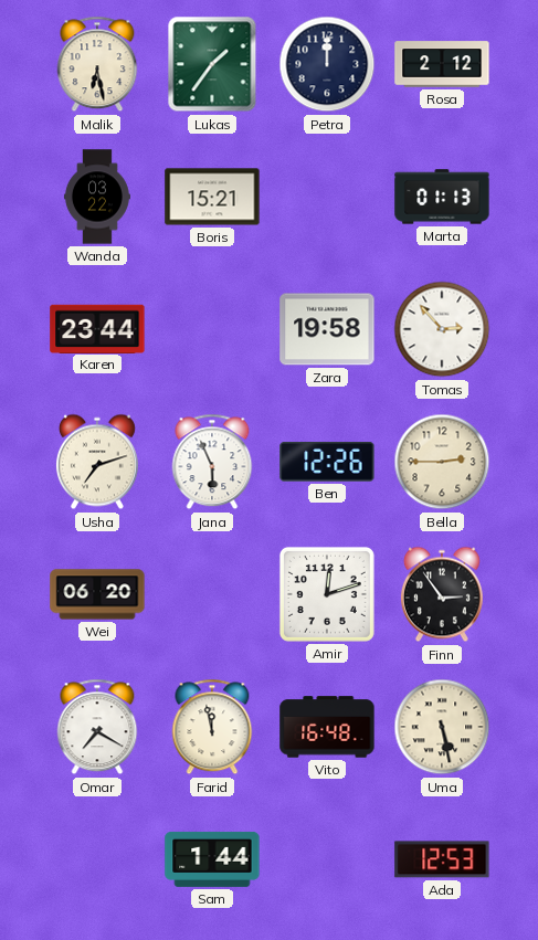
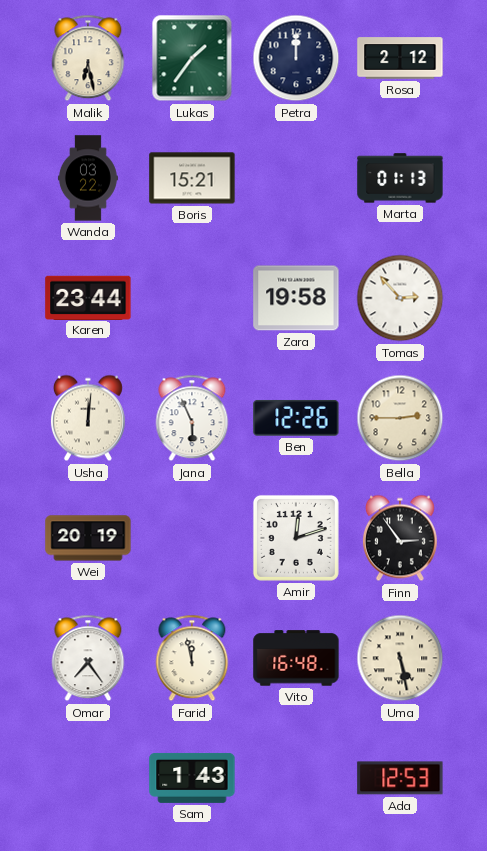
Usha: 7:12 -> 12:01 (88, 418)
Wei: 06:20 -> 20:19 (88, 538)
Omar: 7:20 -> 7:24 (88, 658)
Sam: 1:44 -> 1:43 (192, 778)
